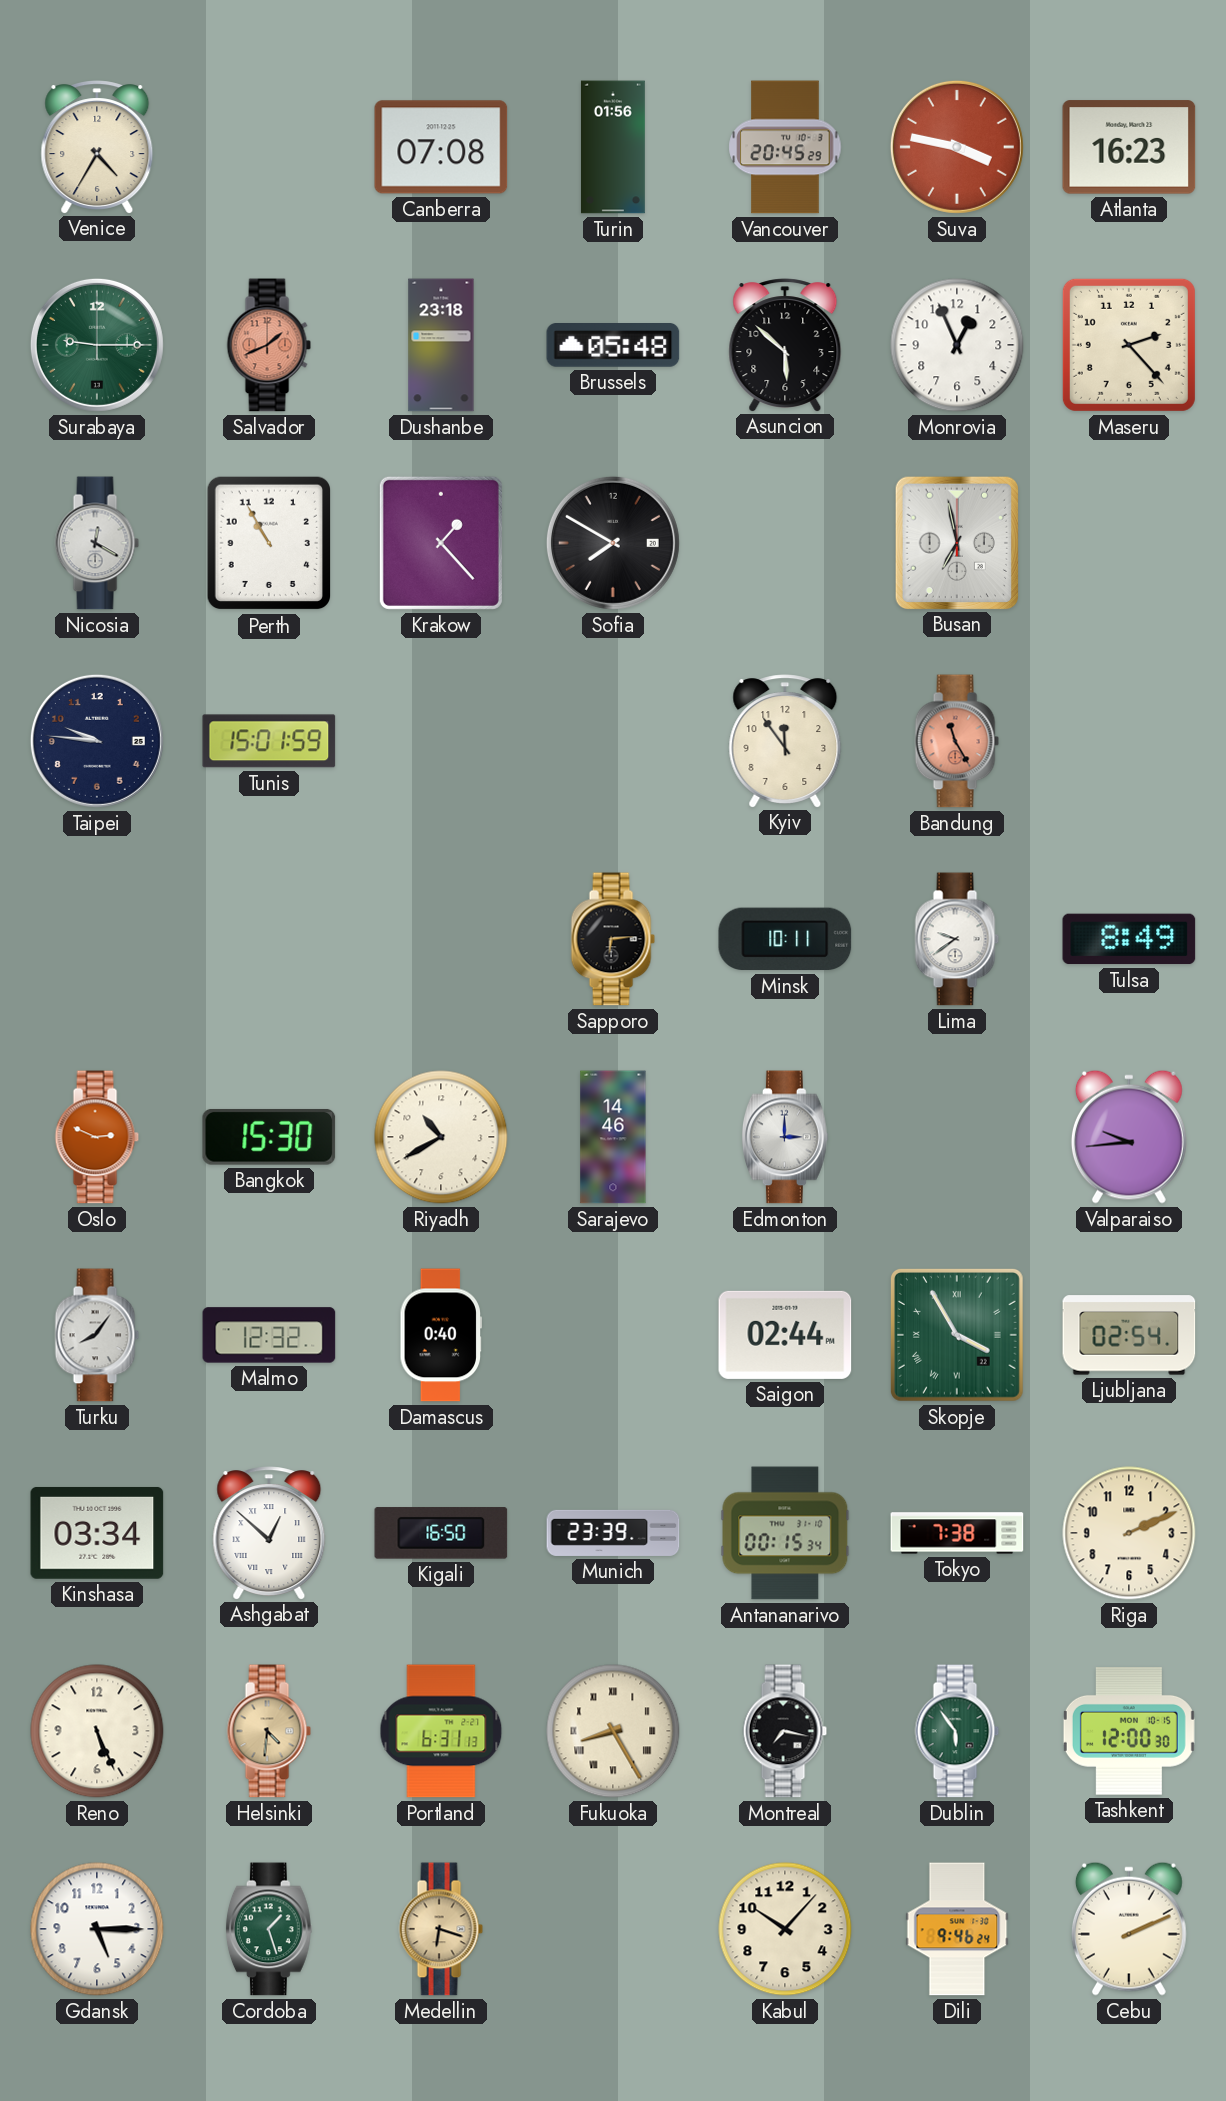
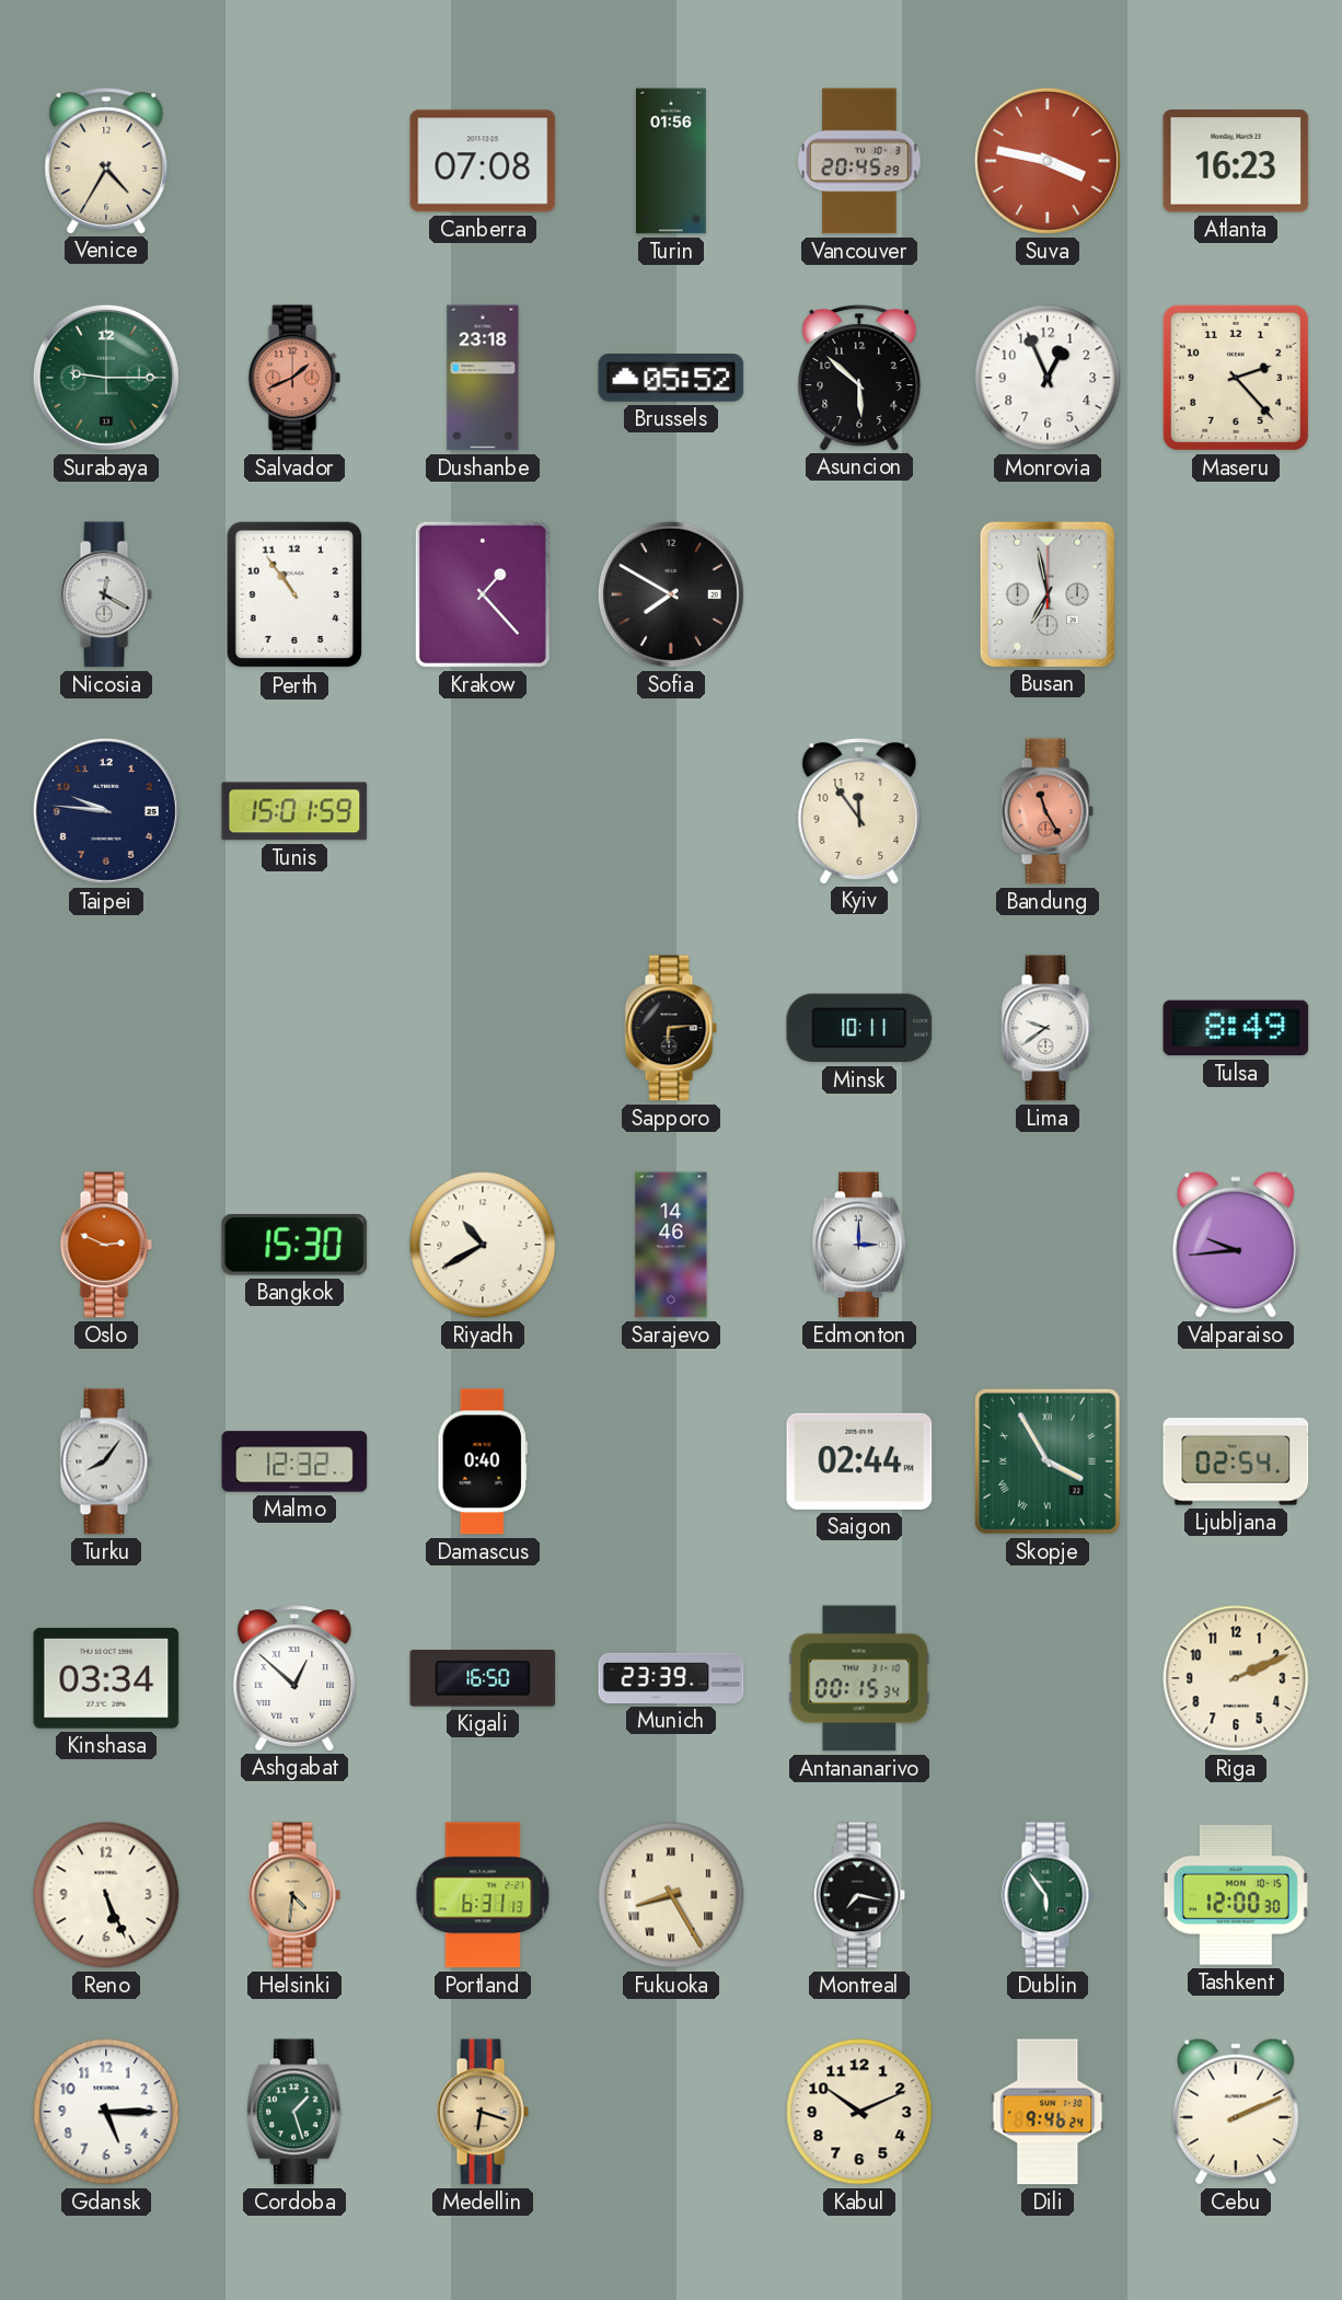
Brussels: 05:48 -> 05:52 (671, 379)
Perth: 10:55 -> 10:54 (294, 594)
Tokyo: 7:38 -> none (957, 1533)
Kabul: 10:07 -> 10:11 (859, 2112)
